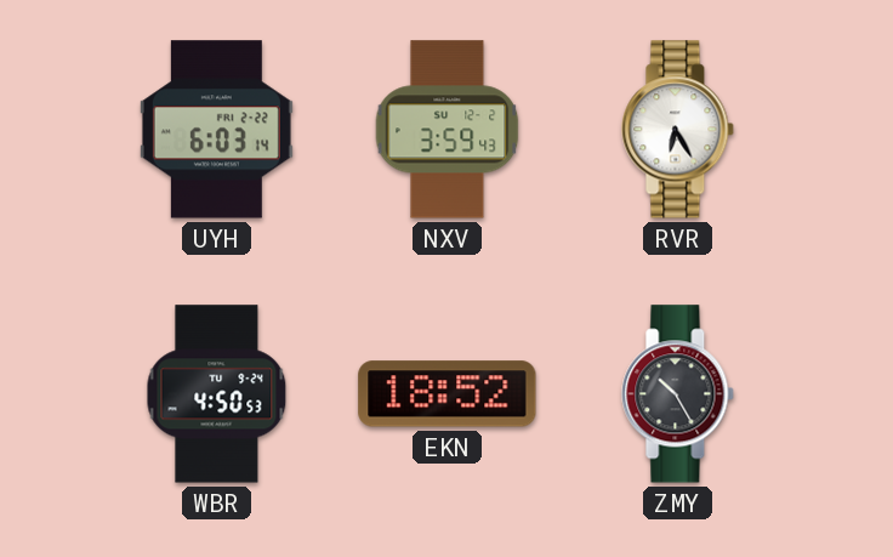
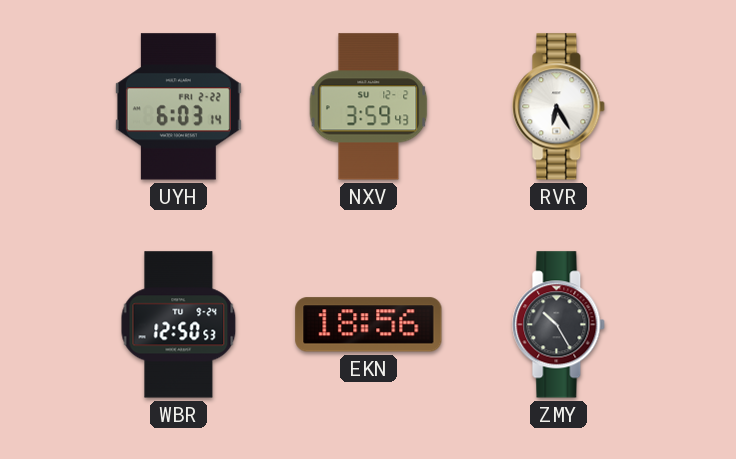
WBR: 4:50 -> 12:50 (179, 325)
EKN: 18:52 -> 18:56 (369, 325)
